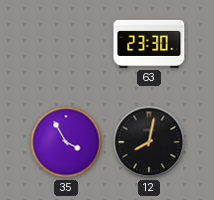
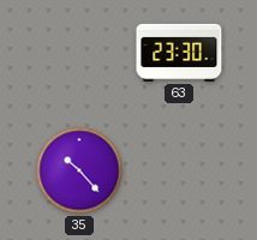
35: 3:55 -> 10:23 (79, 170)
12: 8:02 -> none (149, 142)
